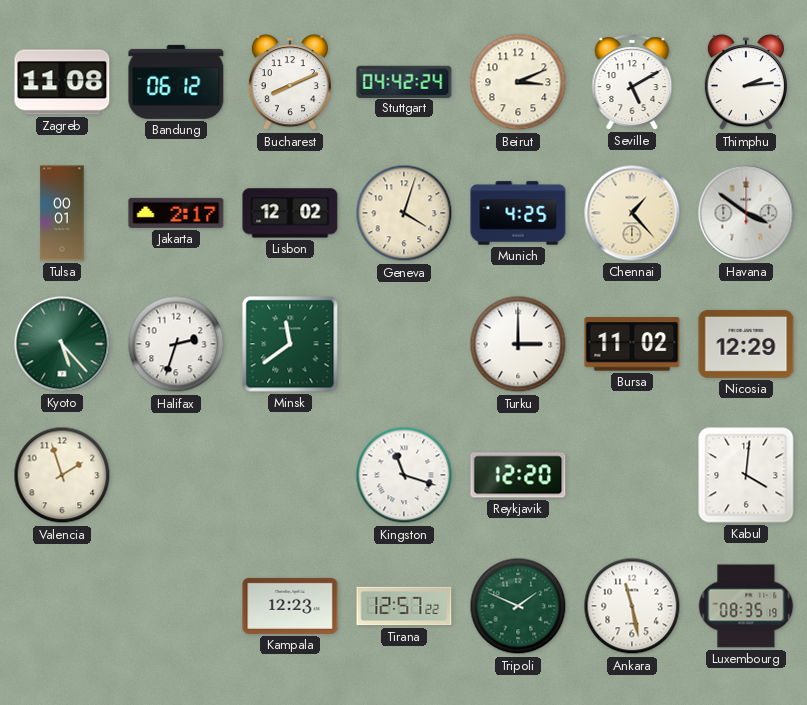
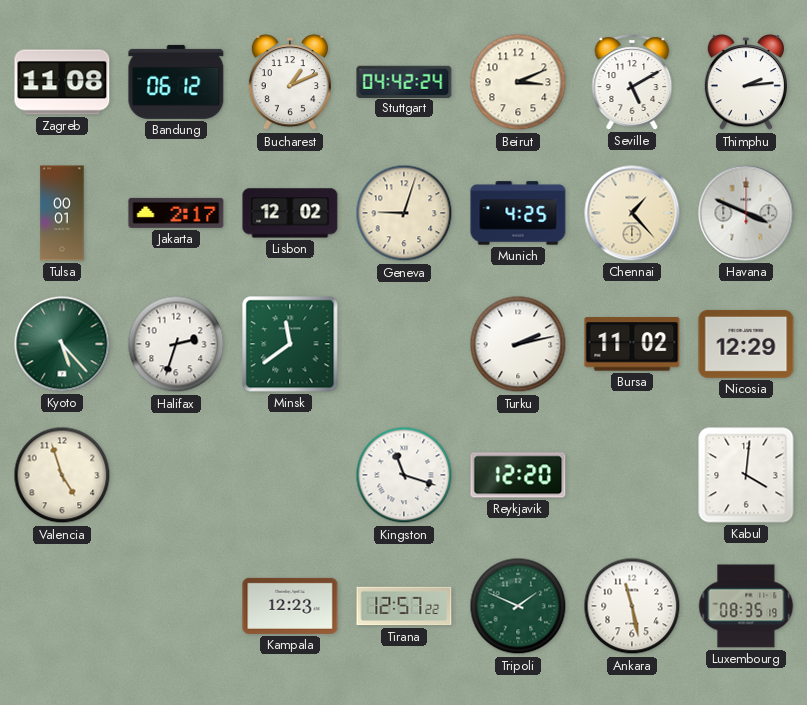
Bucharest: 8:11 -> 1:11 (290, 83)
Geneva: 4:03 -> 9:03 (404, 213)
Havana: 3:51 -> 3:49 (746, 213)
Turku: 3:00 -> 2:13 (518, 344)
Valencia: 1:57 -> 4:57 (62, 475)
